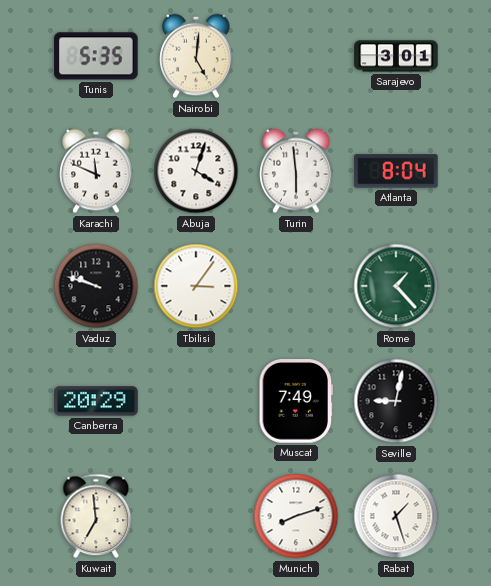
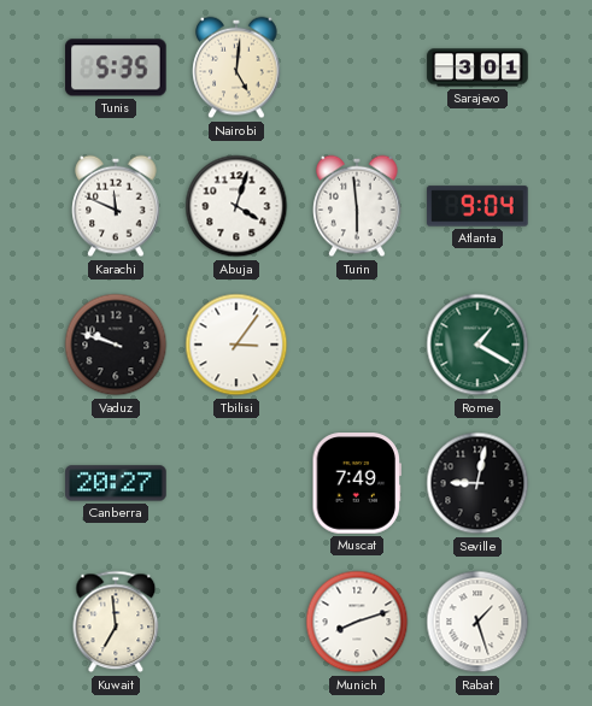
Atlanta: 8:04 -> 9:04 (477, 206)
Rome: 1:23 -> 1:20 (477, 345)
Canberra: 20:29 -> 20:27 (116, 483)
